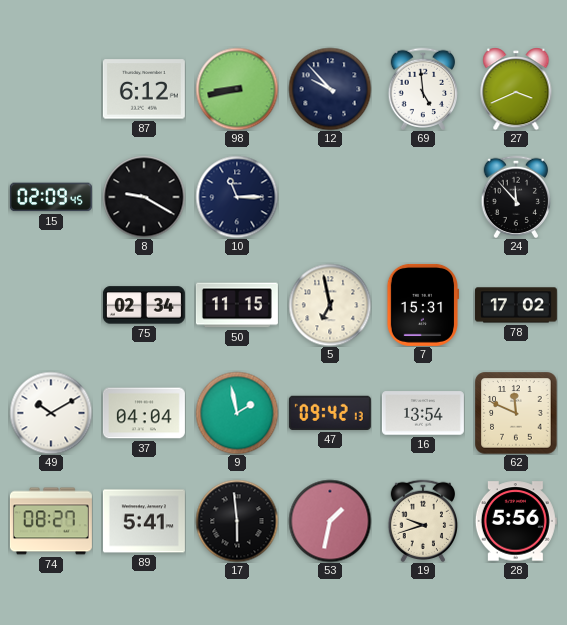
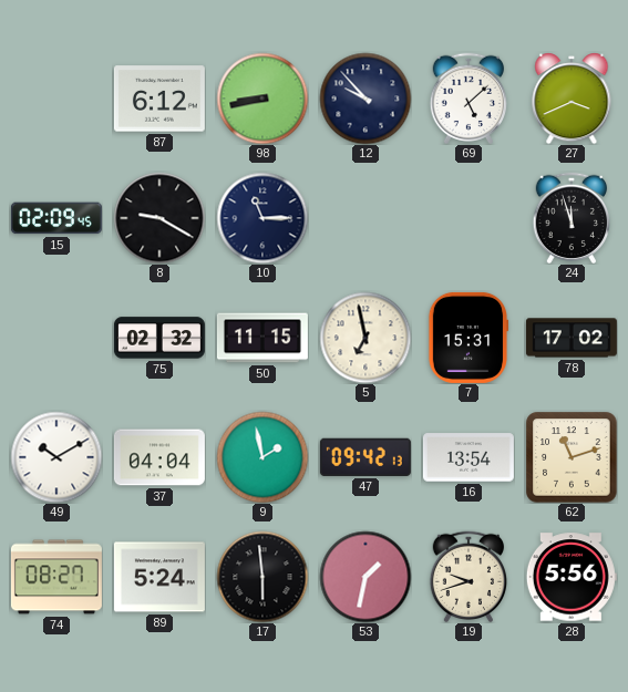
69: 4:59 -> 5:08 (469, 97)
24: 11:53 -> 11:57 (572, 217)
75: 02:34 -> 02:32 (159, 338)
62: 11:49 -> 11:12 (572, 457)
89: 5:41 -> 5:24 (159, 577)
